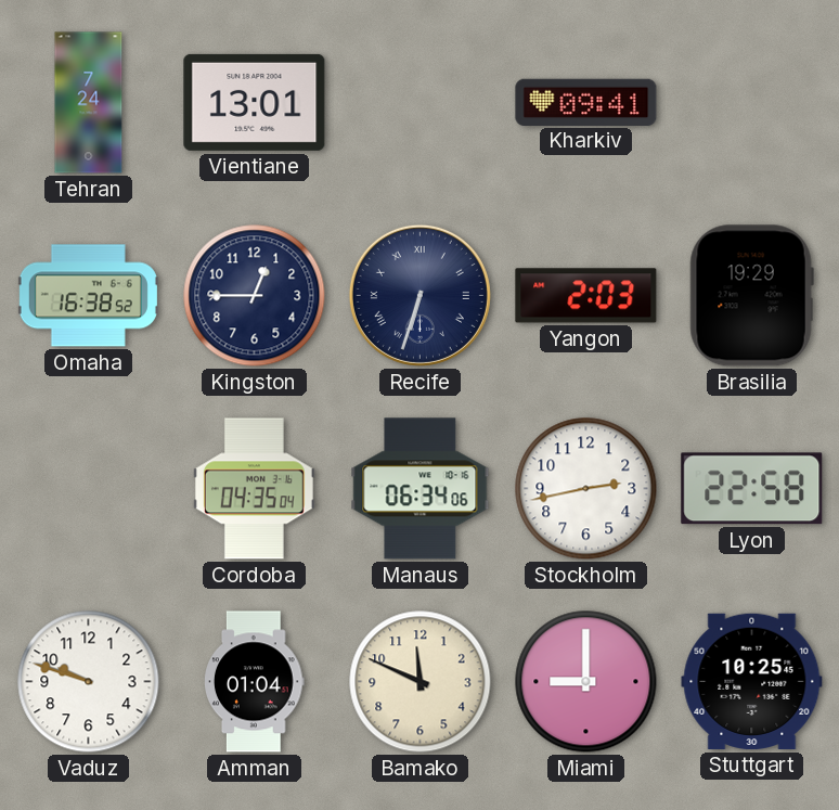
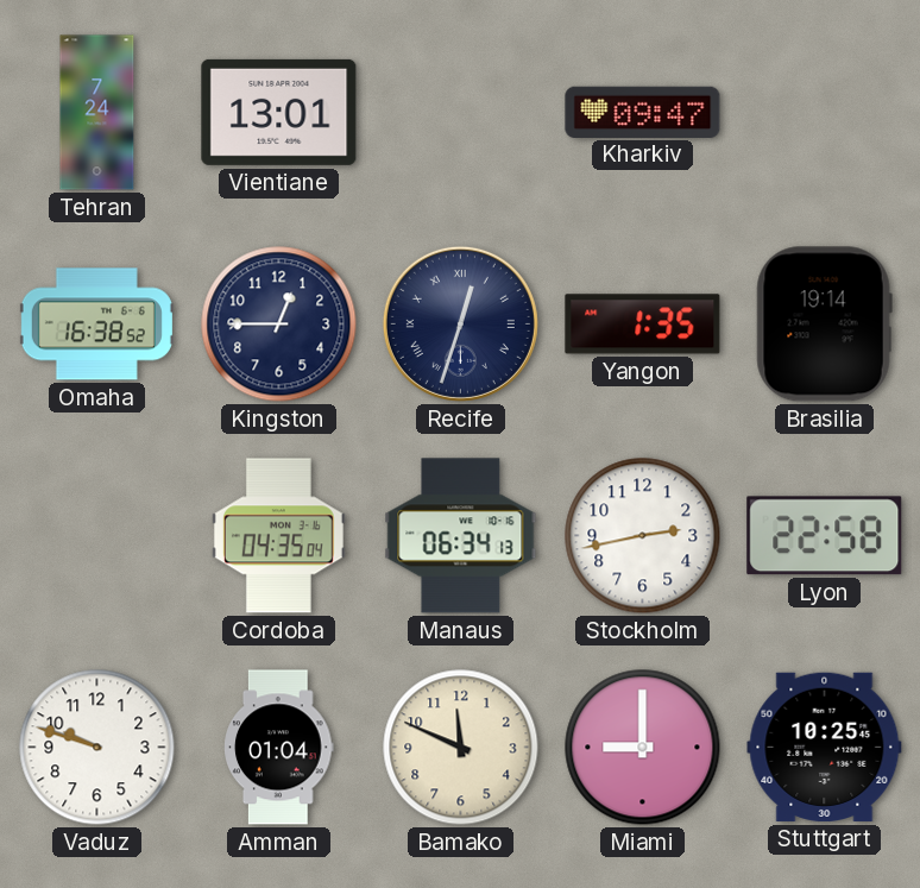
Kharkiv: 09:41 -> 09:47 (643, 112)
Recife: 6:33 -> 12:33 (460, 323)
Yangon: 2:03 -> 1:35 (643, 325)
Brasilia: 19:29 -> 19:14 (824, 325)
Manaus: 06:34:06 -> 06:34:13 (461, 536)
